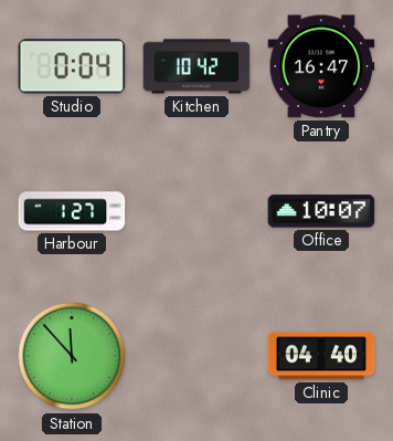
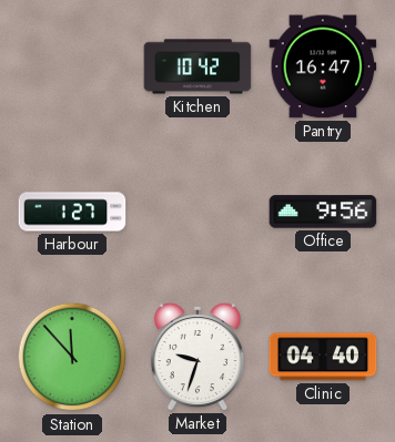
Studio: 0:04 -> none (72, 66)
Office: 10:07 -> 9:56 (323, 212)
Market: none -> 9:33 (196, 357)
